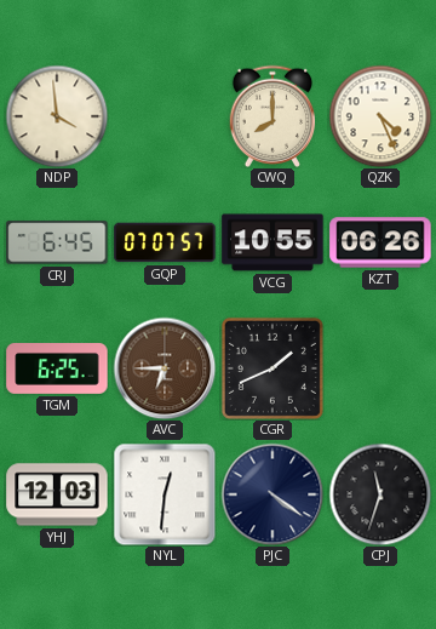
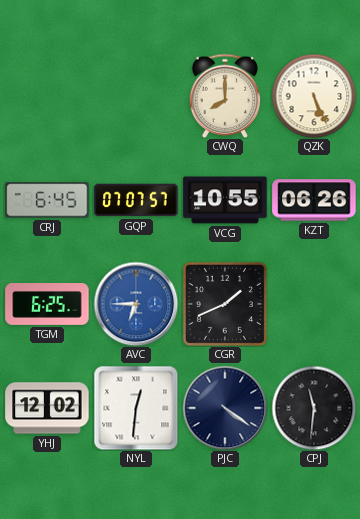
NDP: 3:59 -> none (57, 116)
QZK: 4:26 -> 5:26 (314, 96)
AVC dial: brown -> blue (136, 304)
YHJ: 12:03 -> 12:02 (47, 408)
CPJ: 11:33 -> 11:31 (314, 408)
